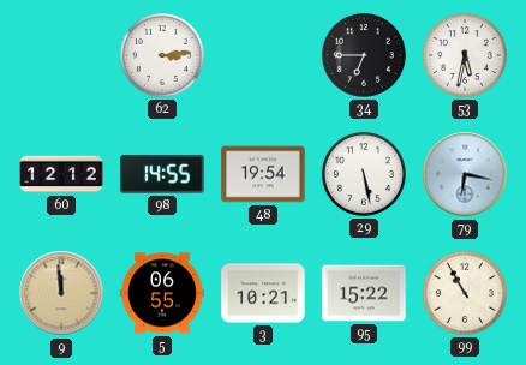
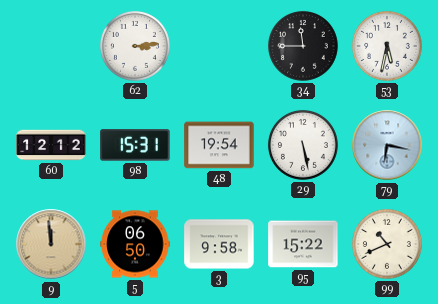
34: 6:45 -> 11:45 (303, 46)
98: 14:55 -> 15:31 (135, 145)
5: 06:55 -> 06:50 (135, 244)
3: 10:21 -> 9:58 (219, 244)
99: 10:55 -> 10:41 (387, 244)
